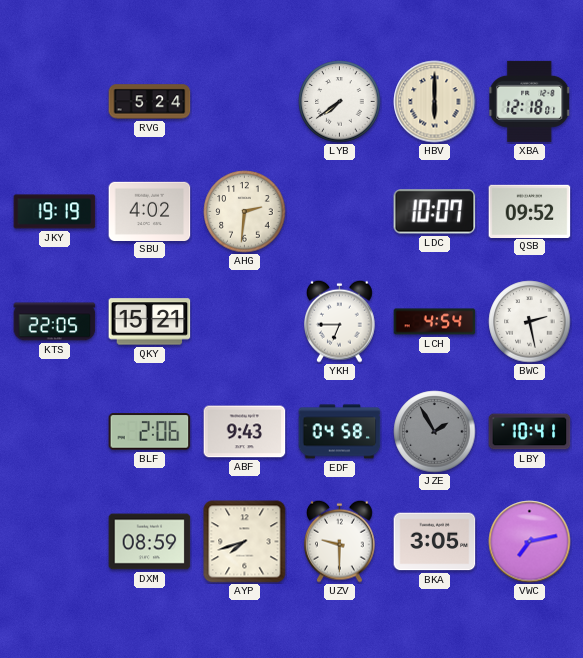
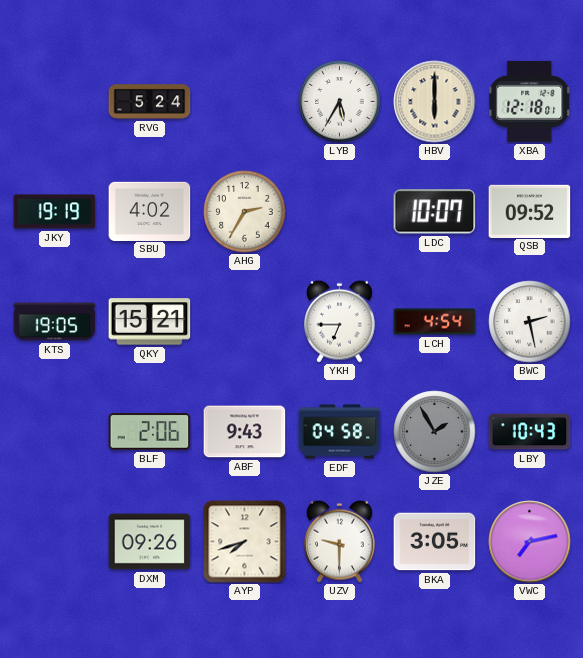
LYB: 7:39 -> 5:35 (340, 102)
AHG: 2:31 -> 2:35 (245, 212)
KTS: 22:05 -> 19:05 (55, 322)
LBY: 10:41 -> 10:43 (530, 432)
DXM: 08:59 -> 09:26 (150, 542)
